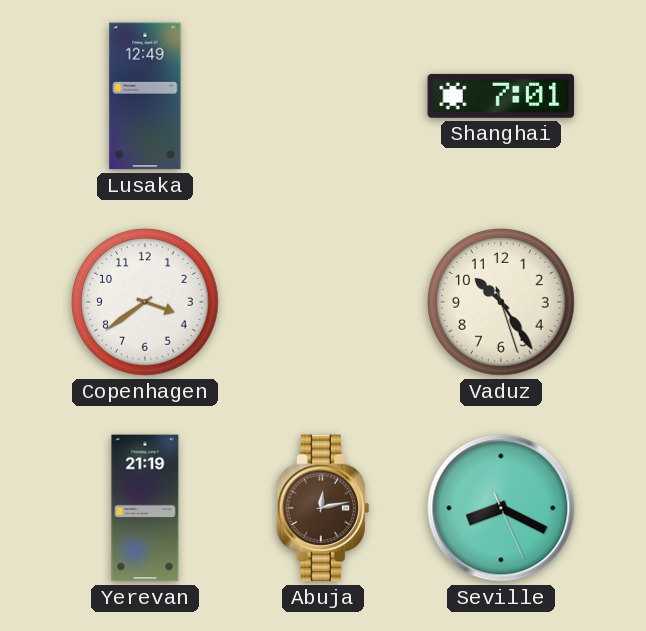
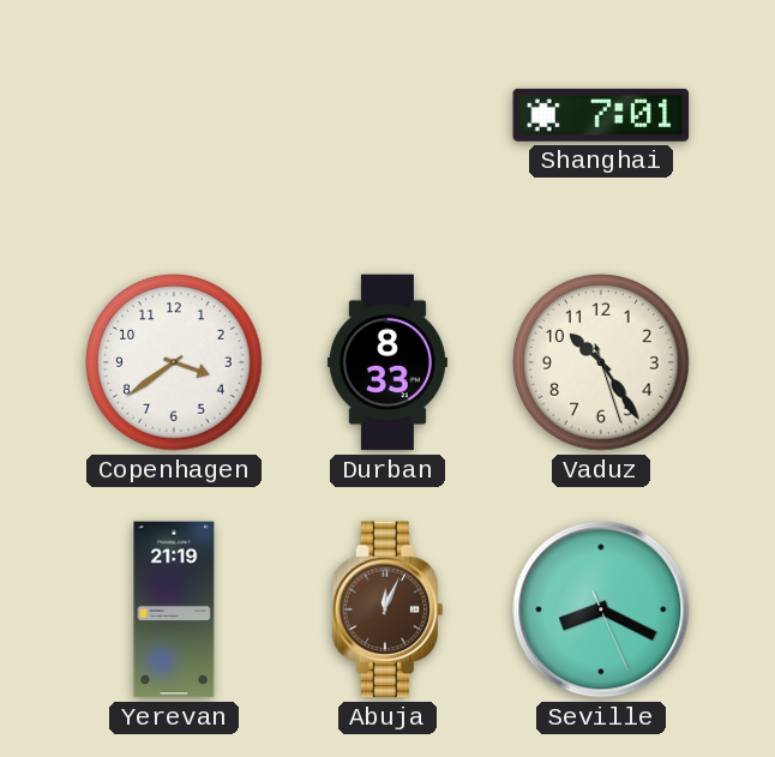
Lusaka: 12:49 -> none (145, 96)
Durban: none -> 8:33 (387, 362)
Abuja: 12:13 -> 12:04 (387, 609)
